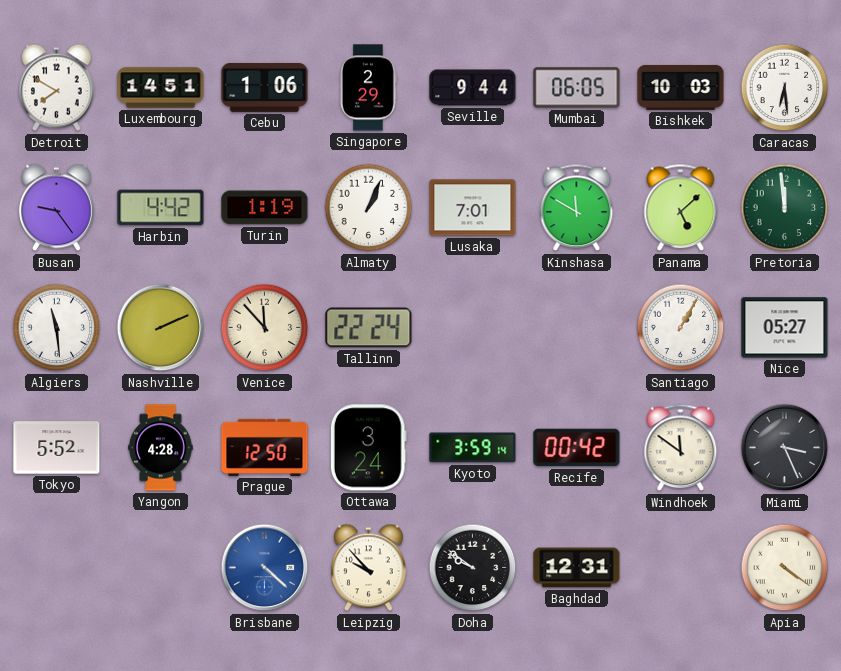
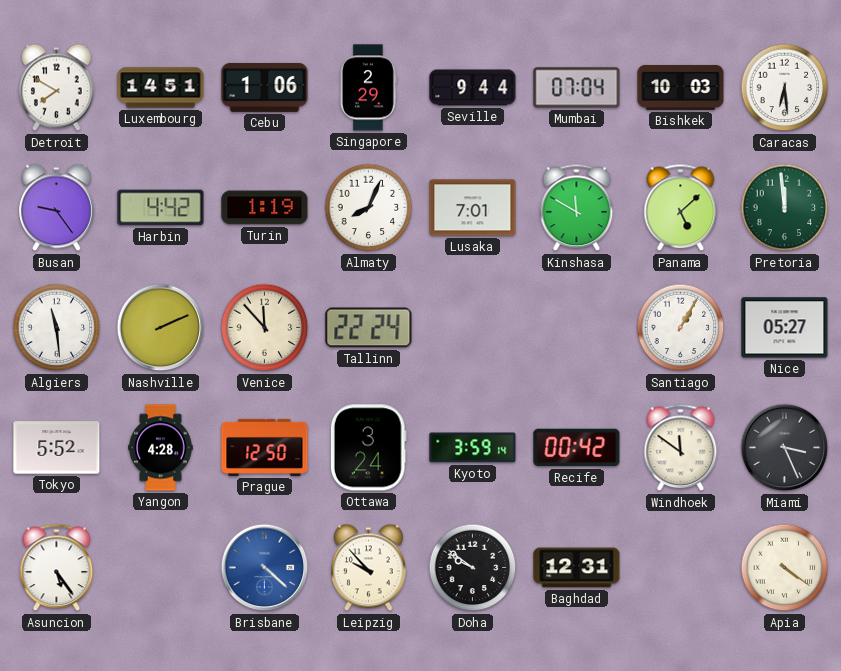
Mumbai: 06:05 -> 07:04 (577, 88)
Almaty: 1:04 -> 8:04 (369, 208)
Asuncion: none -> 5:24 (57, 568)
